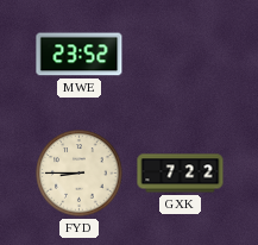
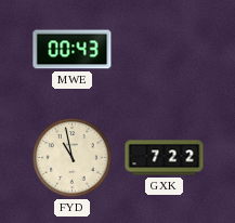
MWE: 23:52 -> 00:43 (73, 50)
FYD: 8:45 -> 10:58 (73, 158)
